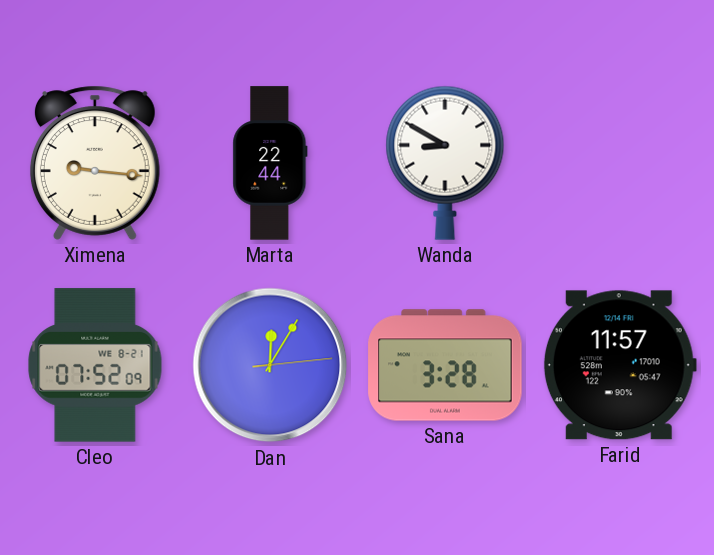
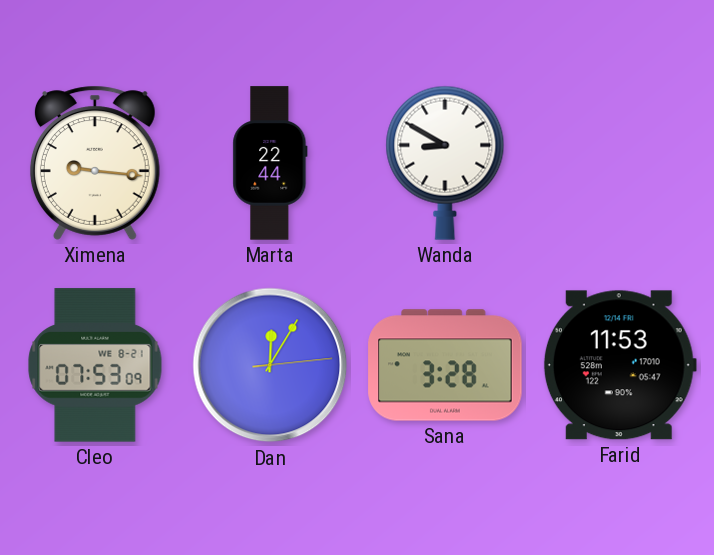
Cleo: 07:52 -> 07:53 (95, 365)
Farid: 11:57 -> 11:53 (620, 365)
